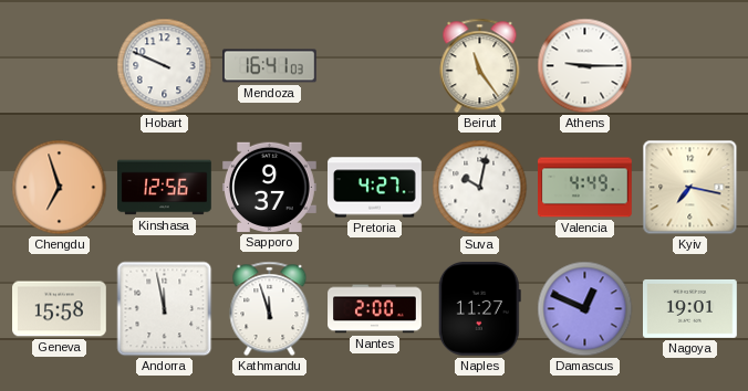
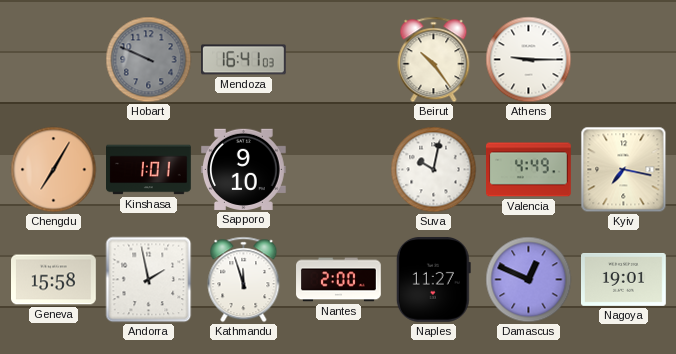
Hobart dial: white -> grey (149, 60)
Beirut: 11:24 -> 10:24 (434, 60)
Chengdu: 6:57 -> 7:05 (54, 170)
Kinshasa: 12:56 -> 1:01 (149, 170)
Sapporo: 9:37 -> 9:10 (244, 169)
Pretoria: 4:27 -> none (375, 188)
Andorra: 11:58 -> 1:58 (149, 280)
